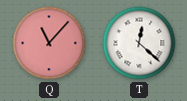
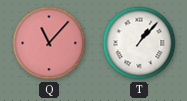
T: 12:22 -> 1:07 (139, 43)
